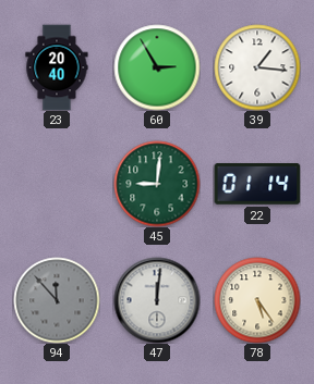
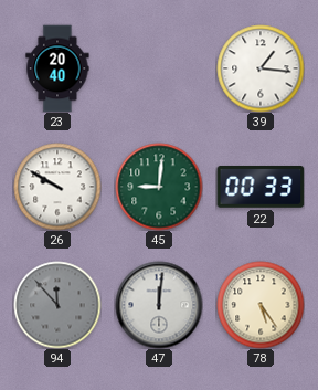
60: 2:55 -> none (157, 67)
26: none -> 9:50 (57, 187)
22: 01:14 -> 00:33 (261, 188)
